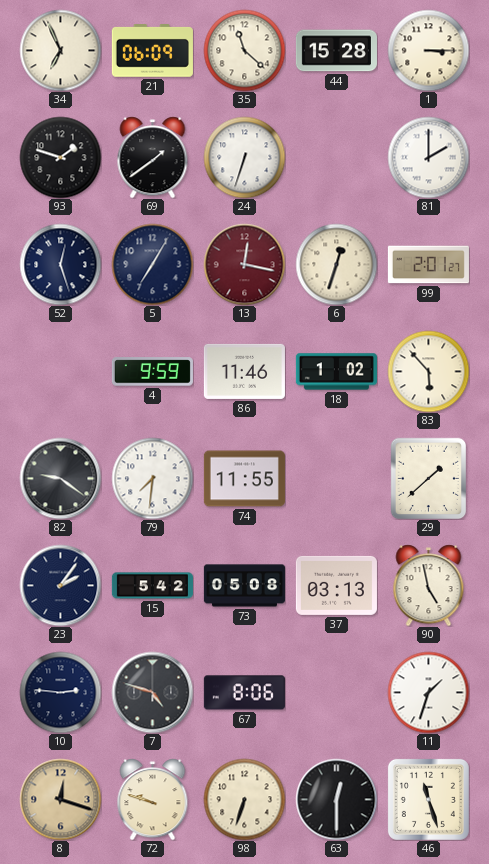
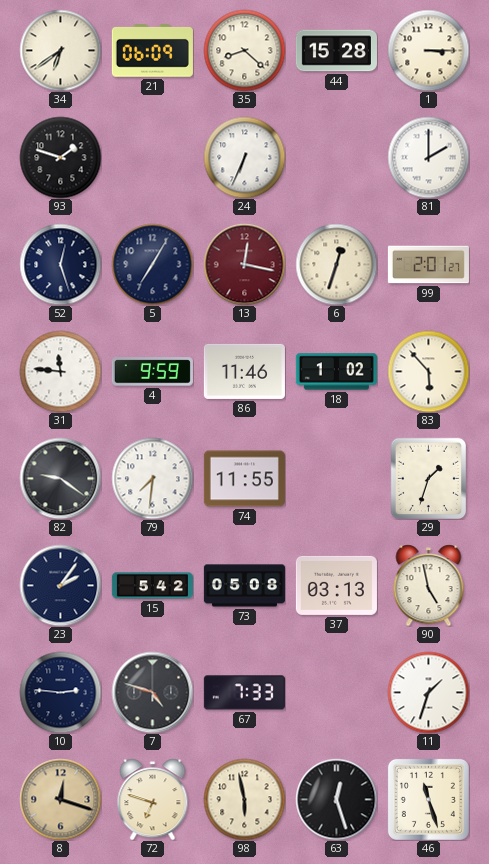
34: 6:56 -> 6:39 (60, 50)
35: 11:22 -> 8:22 (244, 50)
69: 1:39 -> none (153, 157)
24: 6:33 -> 6:34 (244, 157)
31: none -> 11:46 (60, 371)
29: 1:38 -> 1:33 (429, 478)
67: 8:06 -> 7:33 (244, 693)
72: 9:48 -> 6:48 (153, 799)
98: 6:33 -> 5:58 (244, 799)
63: 12:30 -> 12:27 (336, 799)
